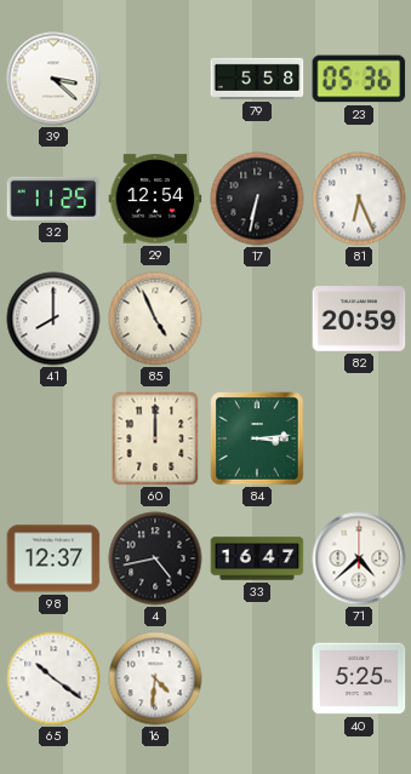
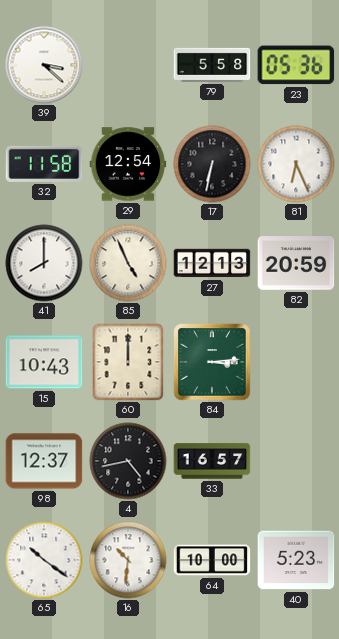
32: 11:25 -> 11:58 (44, 164)
27: none -> 12:13 (212, 263)
15: none -> 10:43 (44, 362)
33: 16:47 -> 16:57 (212, 461)
71: 4:38 -> none (359, 558)
16: 4:31 -> 10:31 (128, 560)
64: none -> 10:00 (212, 560)
40: 5:25 -> 5:23 (296, 560)
